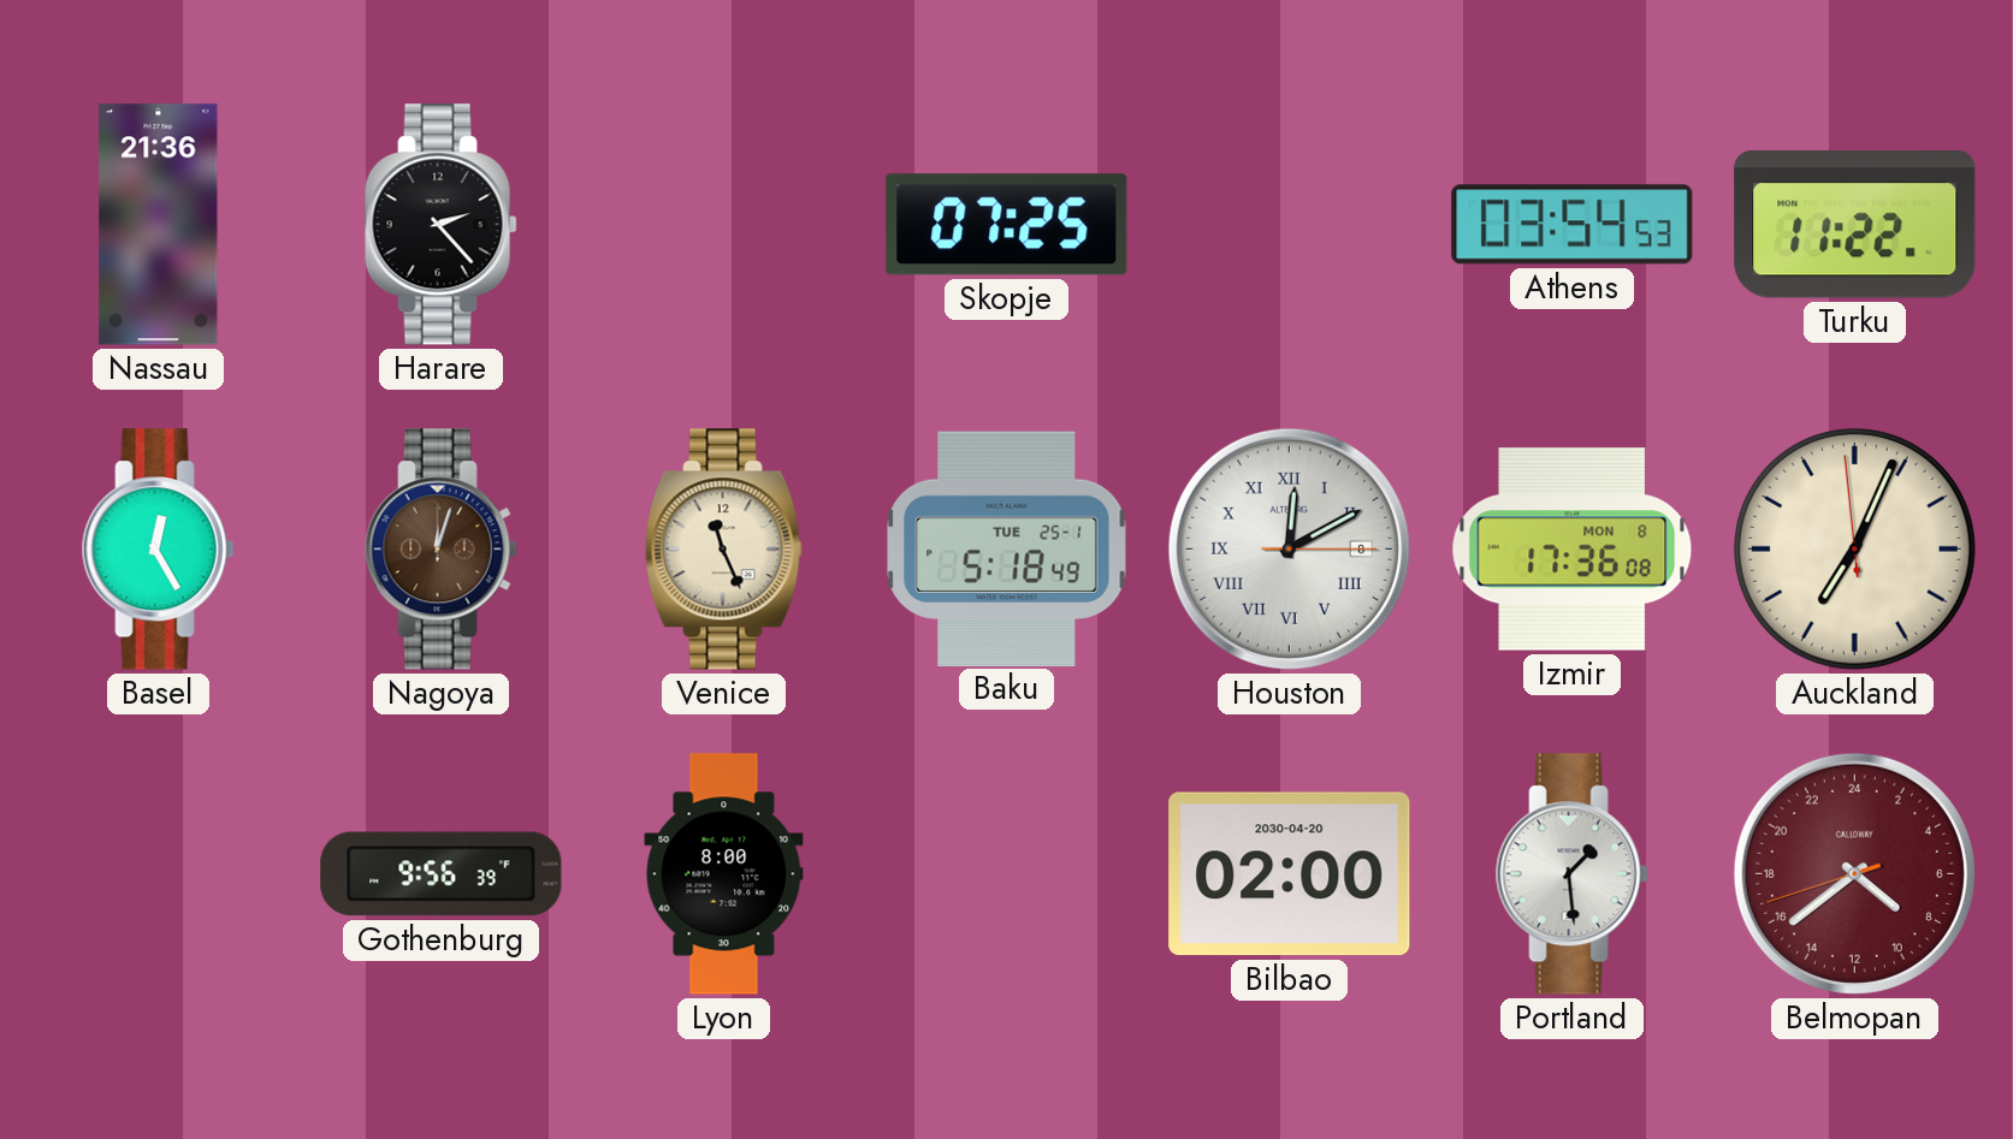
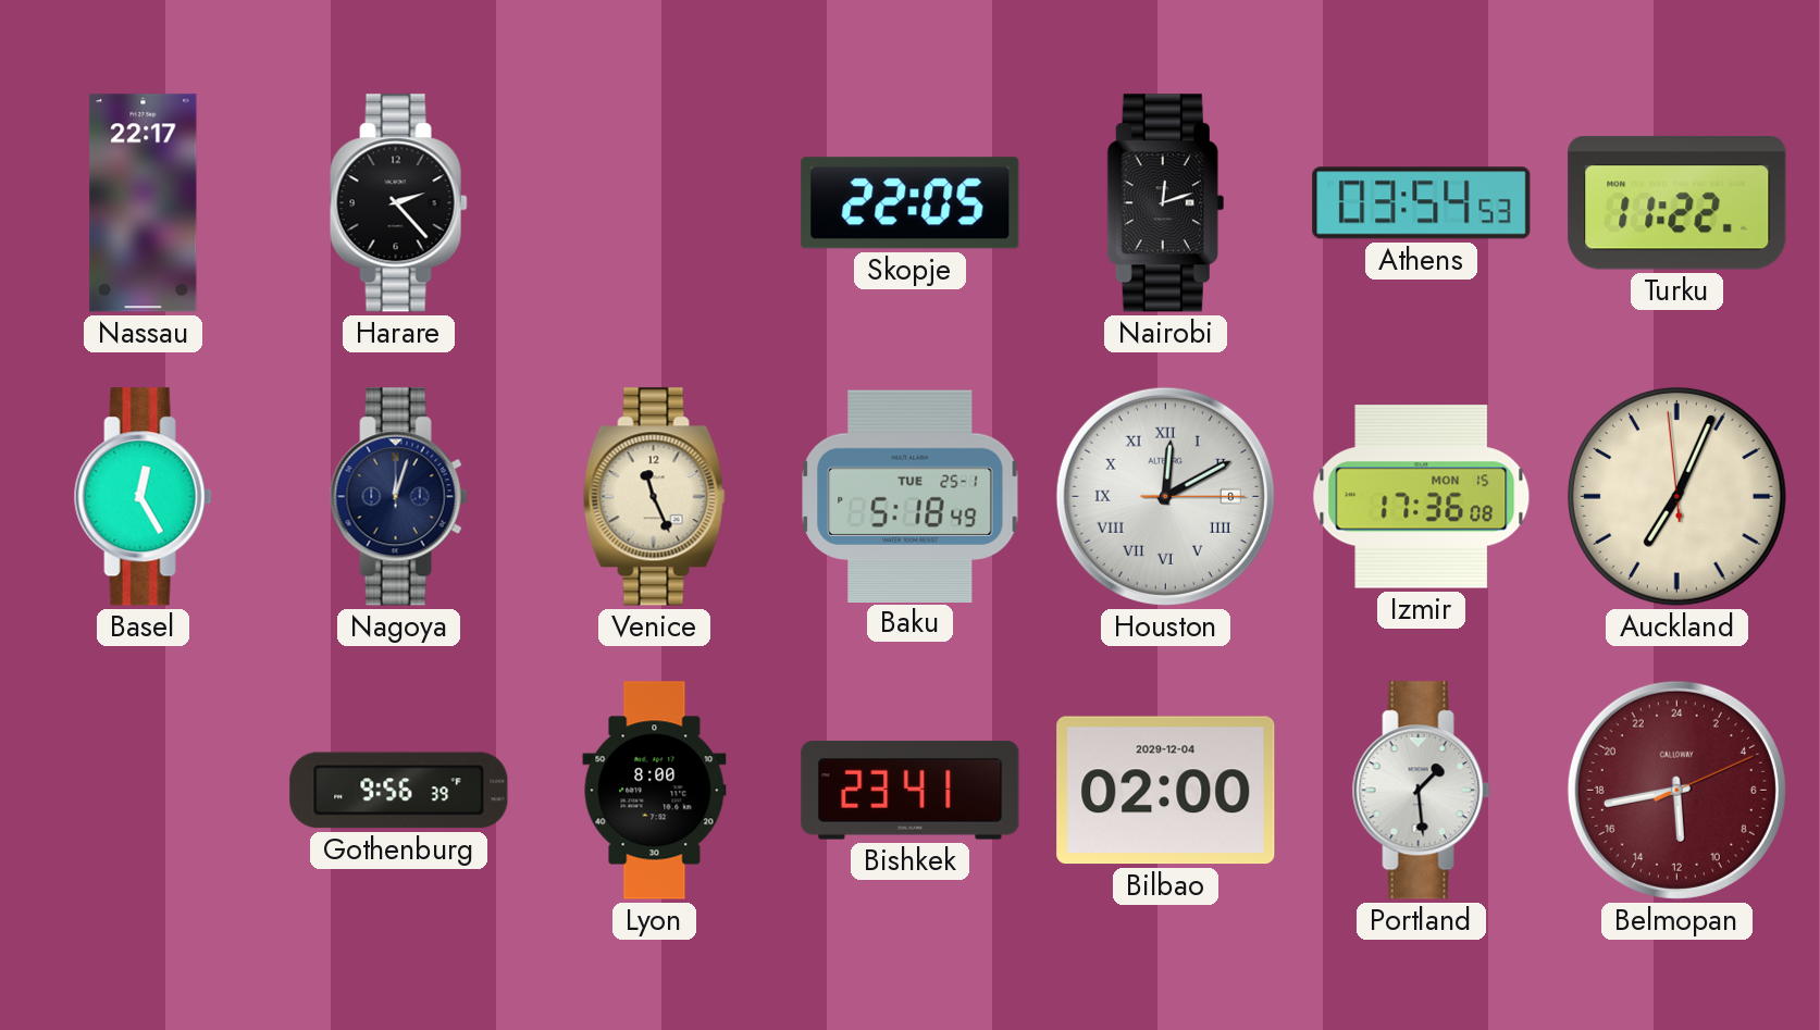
Nassau: 21:36 -> 22:17 (144, 203)
Skopje: 07:25 -> 22:05 (911, 203)
Nairobi: none -> 12:12 (1165, 203)
Nagoya dial: brown -> navy (398, 497)
Izmir date: MON 8 -> MON 15 (1422, 497)
Bishkek: none -> 23:41 (911, 791)
Bilbao date: 2030-04-20 -> 2029-12-04 (1166, 791)
Belmopan: 8:38 -> 11:43 (1676, 790)
